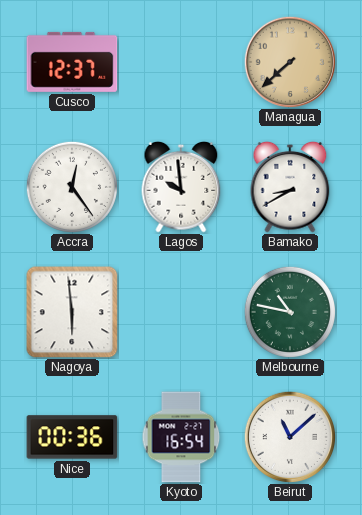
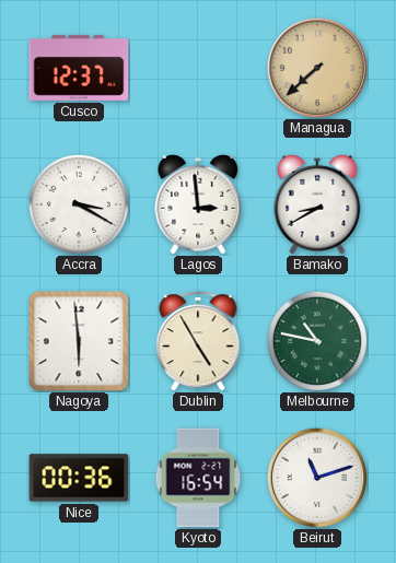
Accra: 12:24 -> 3:20 (79, 204)
Lagos: 9:59 -> 2:59 (198, 204)
Dublin: none -> 4:55 (198, 341)
Beirut: 11:08 -> 11:12 (316, 477)
